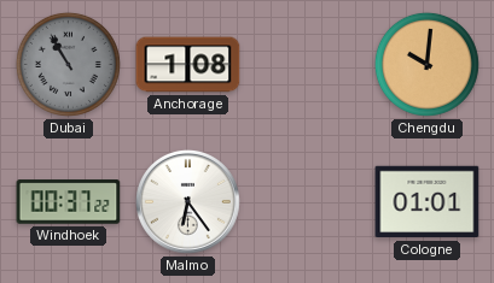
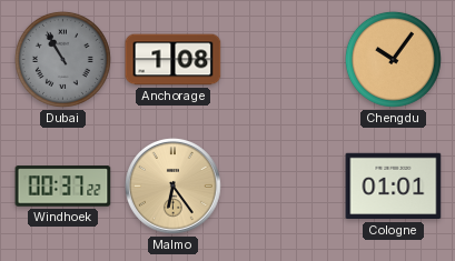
Chengdu: 10:01 -> 10:06 (393, 59)
Malmo dial: white -> champagne (172, 185)
